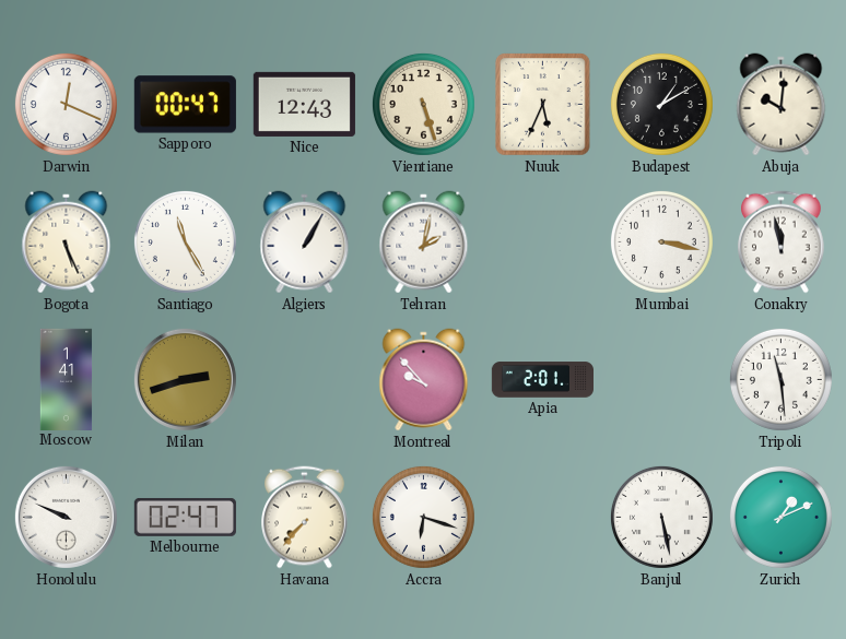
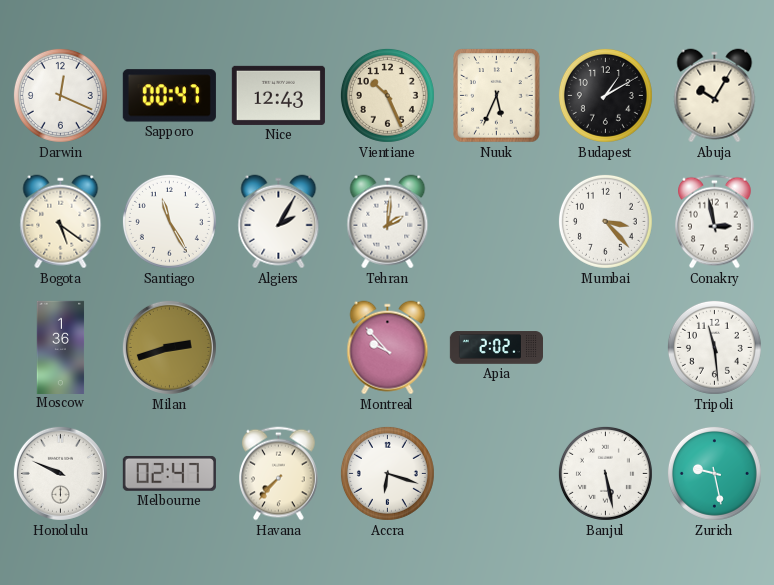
Vientiane: 5:27 -> 10:26 (387, 95)
Abuja: 10:01 -> 10:05 (715, 96)
Bogota: 5:26 -> 5:21 (61, 222)
Algiers: 1:05 -> 2:05 (279, 222)
Tehran: 2:02 -> 2:01 (388, 222)
Mumbai: 3:17 -> 3:23 (605, 221)
Conakry: 11:58 -> 2:58 (715, 222)
Moscow: 1:41 -> 1:36 (61, 347)
Apia: 2:01 -> 2:02 (496, 348)
Zurich: 1:11 -> 9:28 (714, 473)
